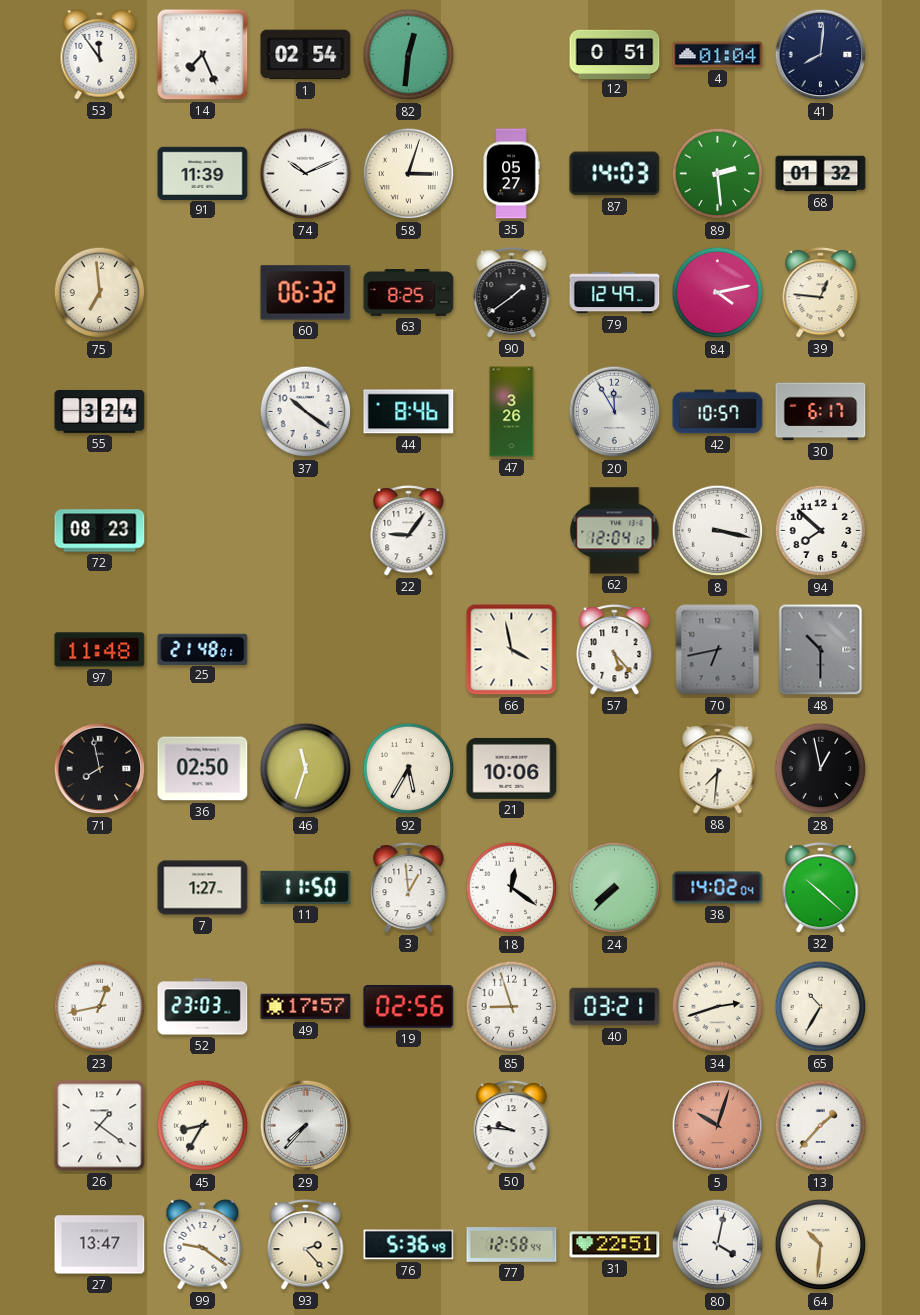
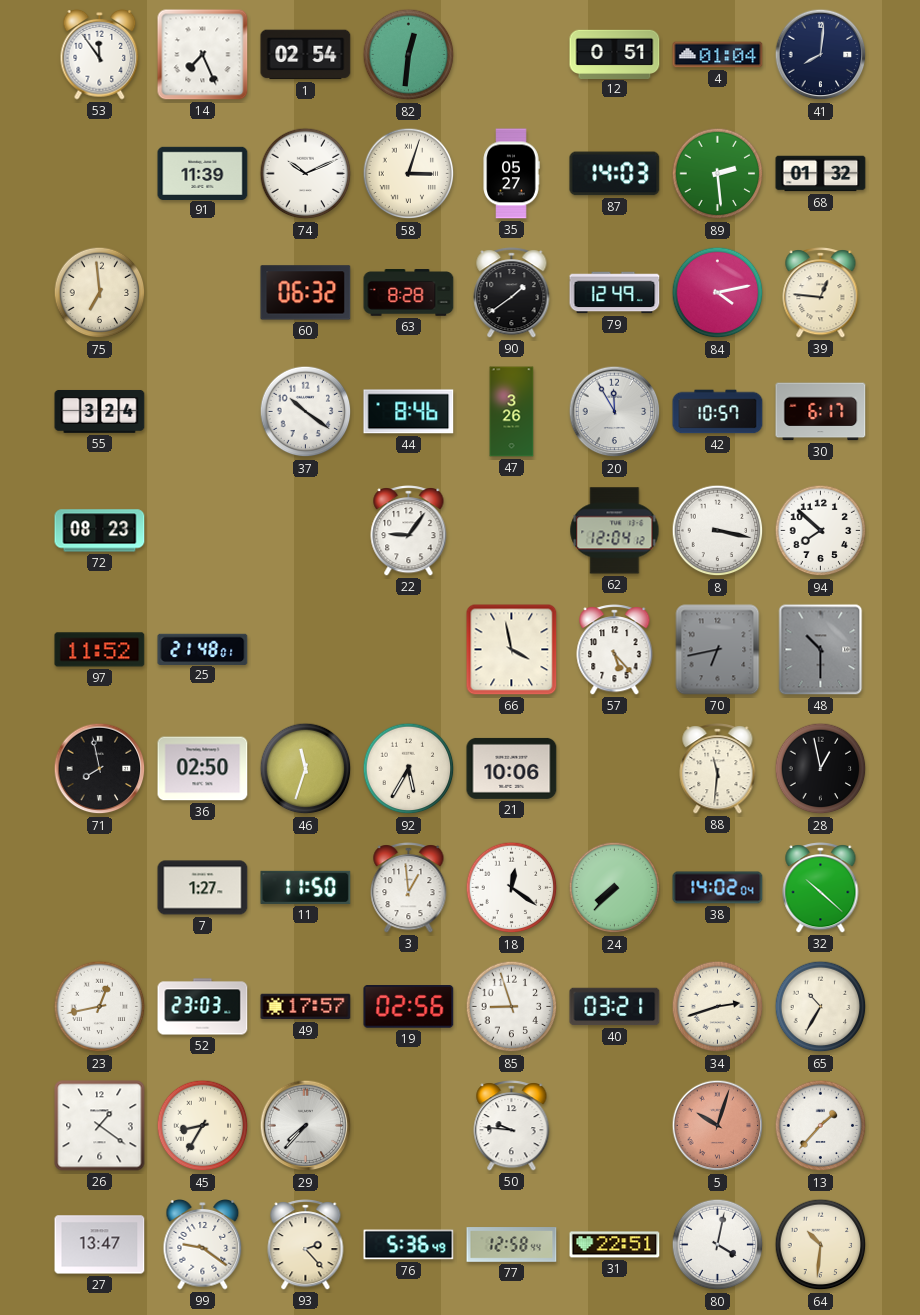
63: 8:25 -> 8:28 (409, 293)
97: 11:48 -> 11:52 (100, 650)
88: 7:31 -> 11:31 (718, 769)
